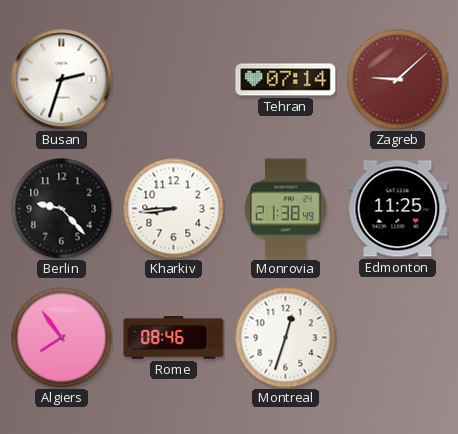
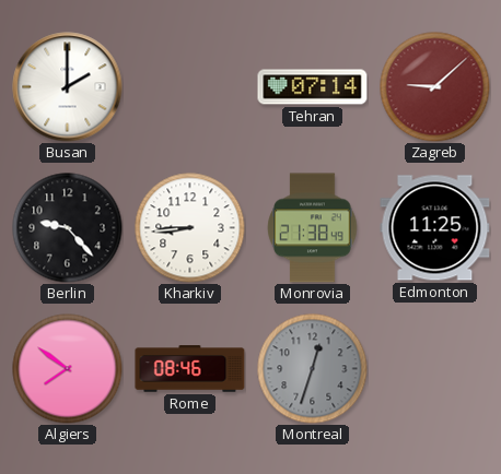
Busan: 2:33 -> 2:00 (68, 87)
Algiers: 7:54 -> 7:51 (68, 369)
Montreal dial: white -> grey (313, 369)
